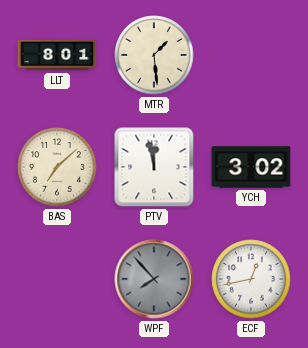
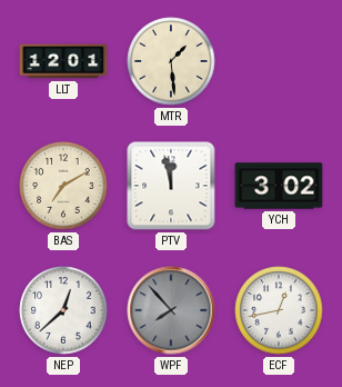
LLT: 8:01 -> 12:01 (63, 61)
BAS: 7:08 -> 7:10 (63, 186)
NEP: none -> 12:38 (63, 310)
